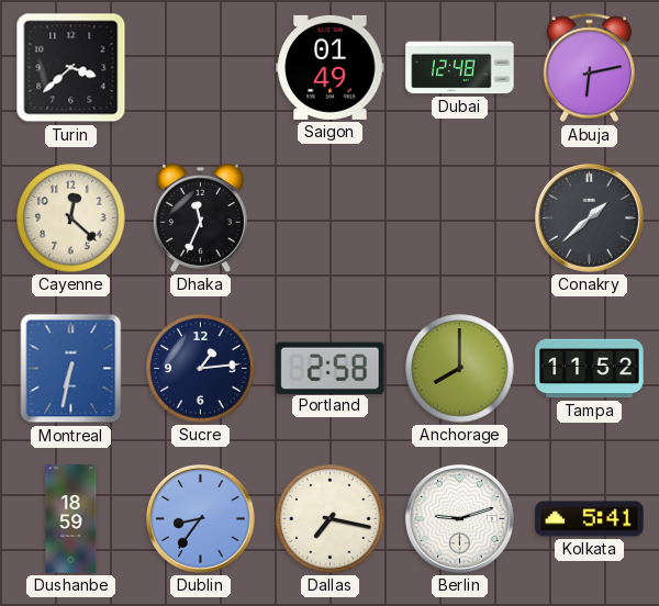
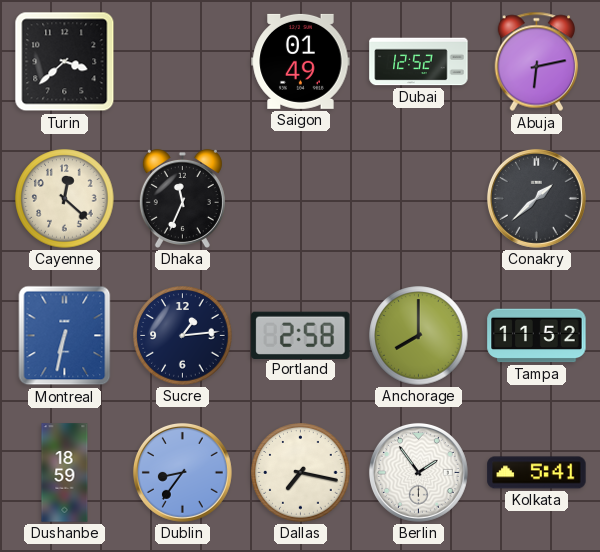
Dubai: 12:48 -> 12:52 (419, 62)
Berlin: 9:12 -> 1:54 (418, 472)
